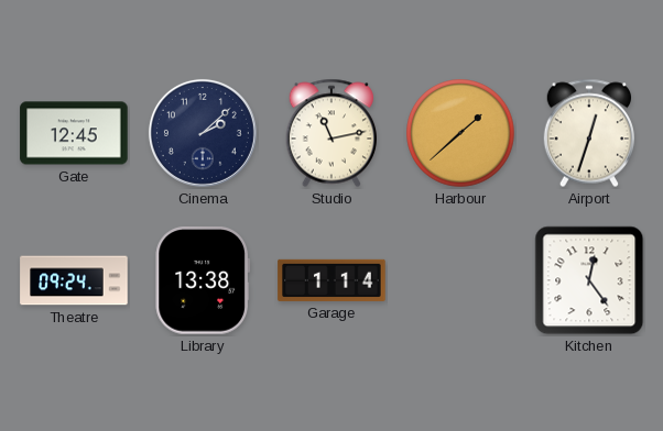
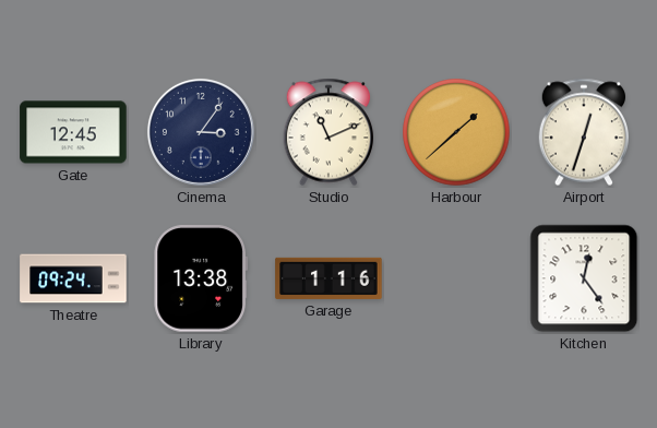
Cinema: 2:08 -> 3:06 (201, 132)
Studio: 11:13 -> 11:11 (327, 132)
Garage: 1:14 -> 1:16 (329, 278)
